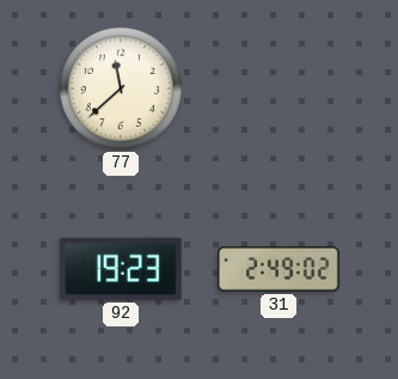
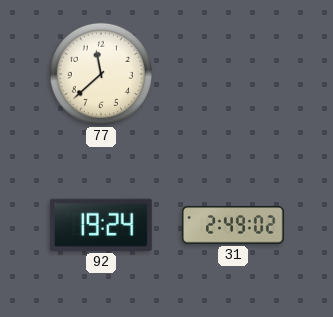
92: 19:23 -> 19:24 (101, 225)
